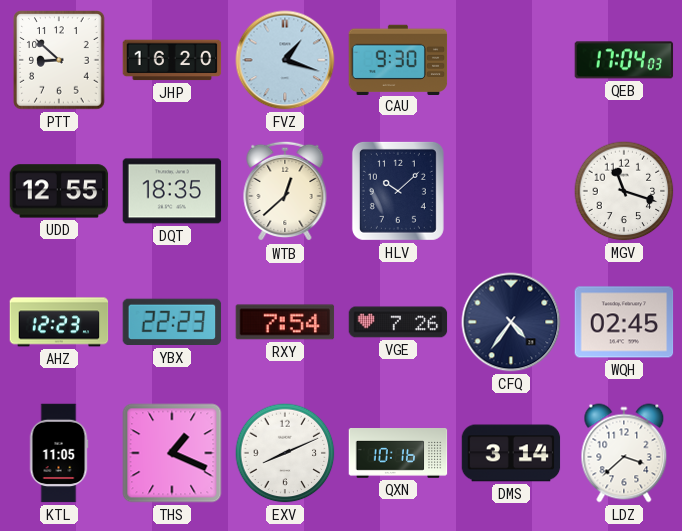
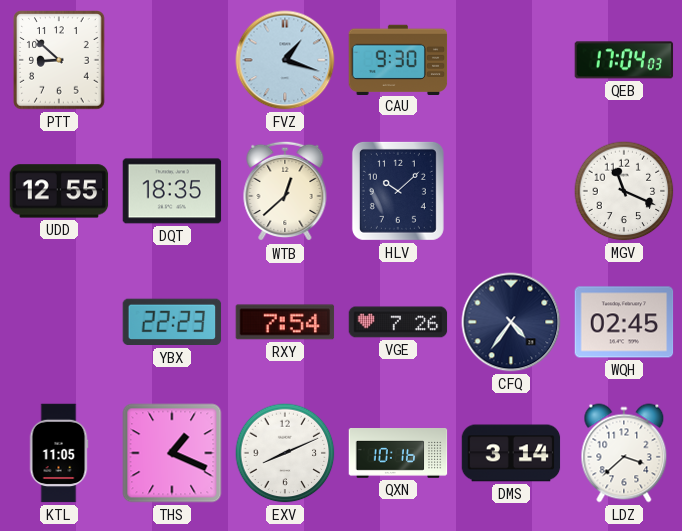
JHP: 16:20 -> none (172, 60)
MGV: 11:18 -> 11:19 (624, 191)
AHZ: 12:23 -> none (59, 322)
